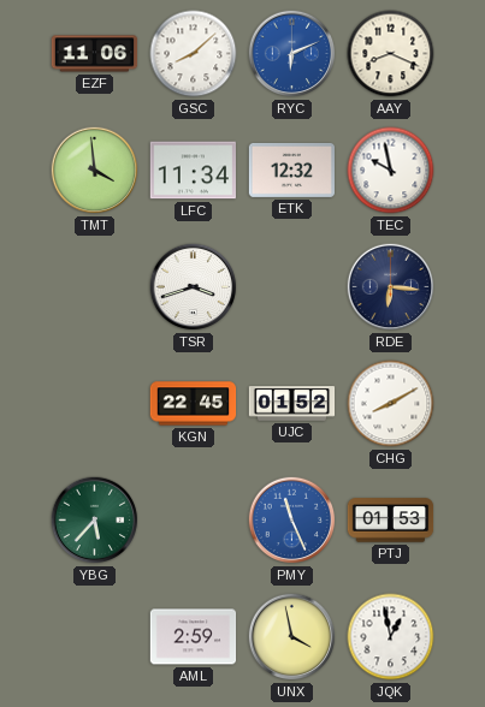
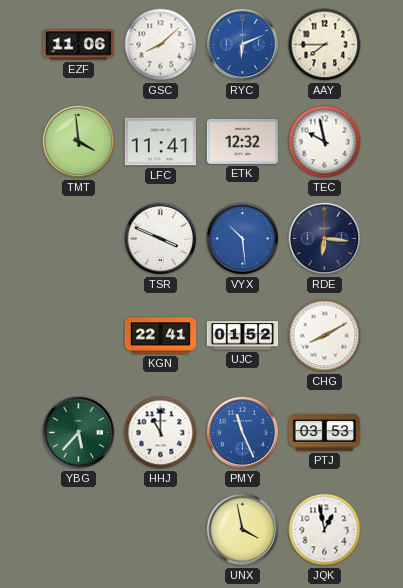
AAY: 8:19 -> 7:45 (325, 45)
LFC: 11:34 -> 11:41 (160, 142)
TSR: 3:42 -> 3:49 (161, 239)
VYX: none -> 10:29 (243, 239)
KGN: 22:45 -> 22:41 (161, 336)
HHJ: none -> 11:00 (161, 433)
PTJ: 01:53 -> 03:53 (325, 433)
AML: 2:59 -> none (194, 637)
